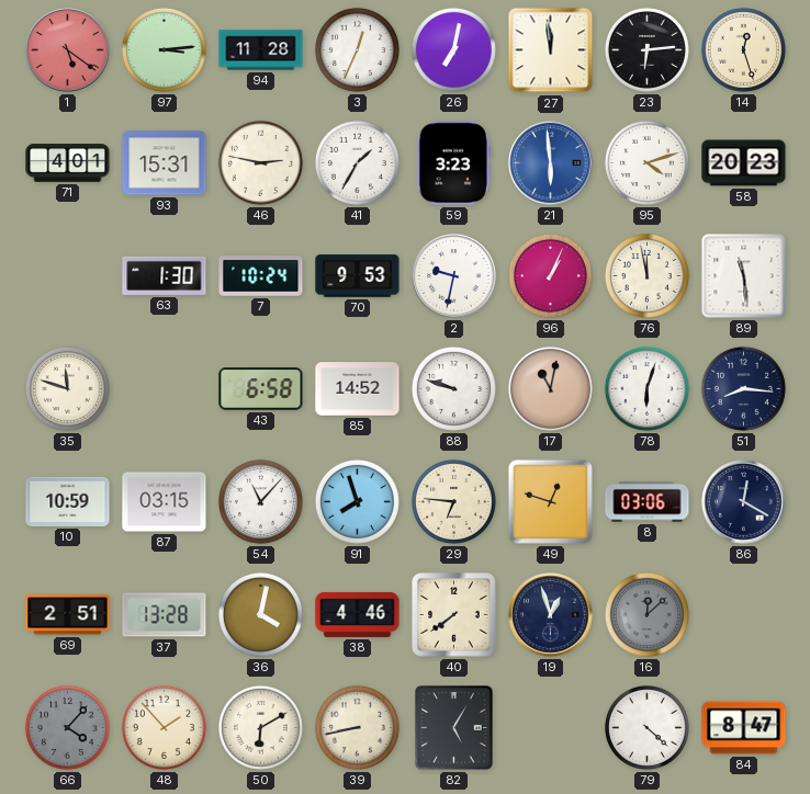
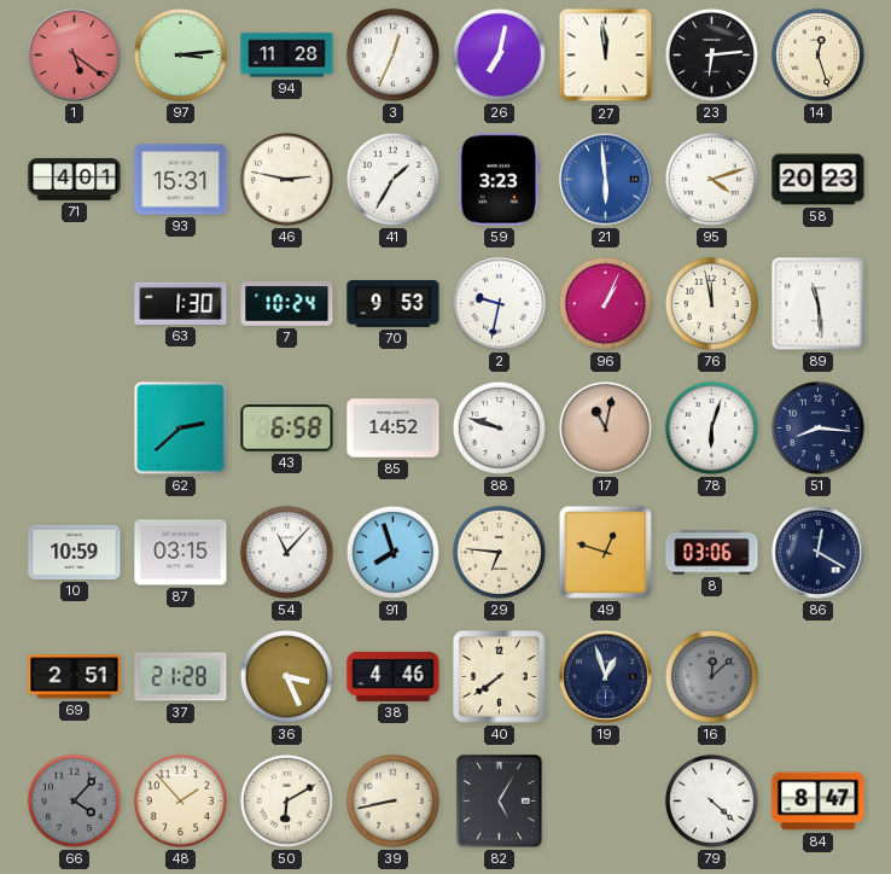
35: 11:48 -> none (67, 388)
62: none -> 2:38 (181, 429)
37: 13:28 -> 21:28 (181, 677)
36: 4:02 -> 3:26 (286, 676)
